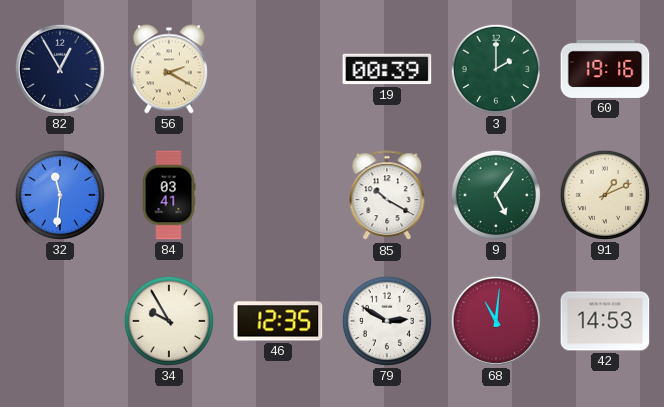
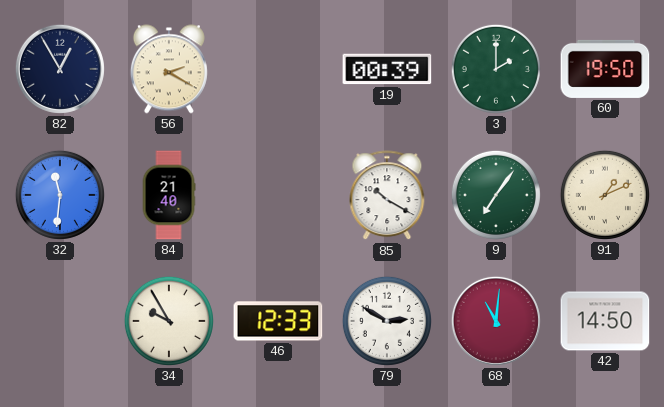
60: 19:16 -> 19:50 (605, 69)
84: 03:41 -> 21:40 (169, 195)
9: 5:06 -> 7:06 (496, 195)
46: 12:35 -> 12:33 (278, 321)
42: 14:53 -> 14:50 (605, 321)
